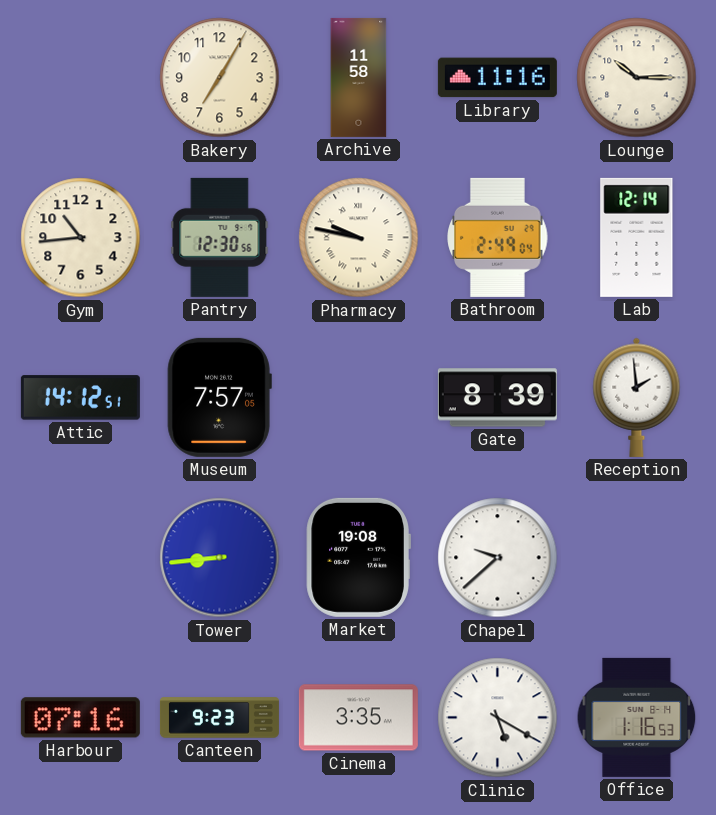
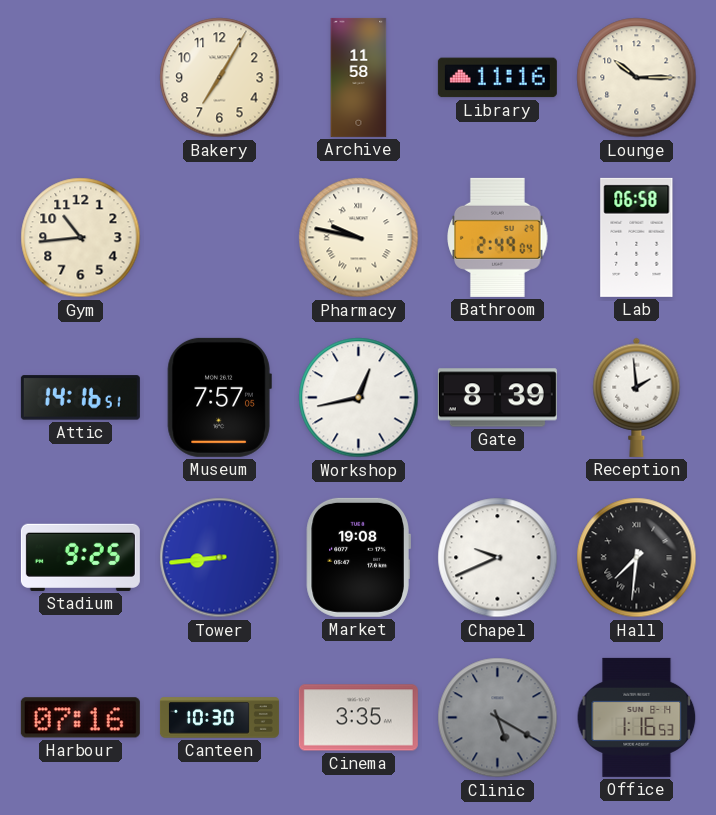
Pantry: 12:30 -> none (220, 237)
Lab: 12:14 -> 06:58 (637, 237)
Attic: 14:12 -> 14:16 (80, 398)
Workshop: none -> 12:43 (359, 398)
Stadium: none -> 9:25 (80, 557)
Chapel: 9:38 -> 9:41 (498, 558)
Hall: none -> 7:31 (637, 558)
Canteen: 9:23 -> 10:30 (219, 718)
Clinic dial: white -> grey (498, 718)
